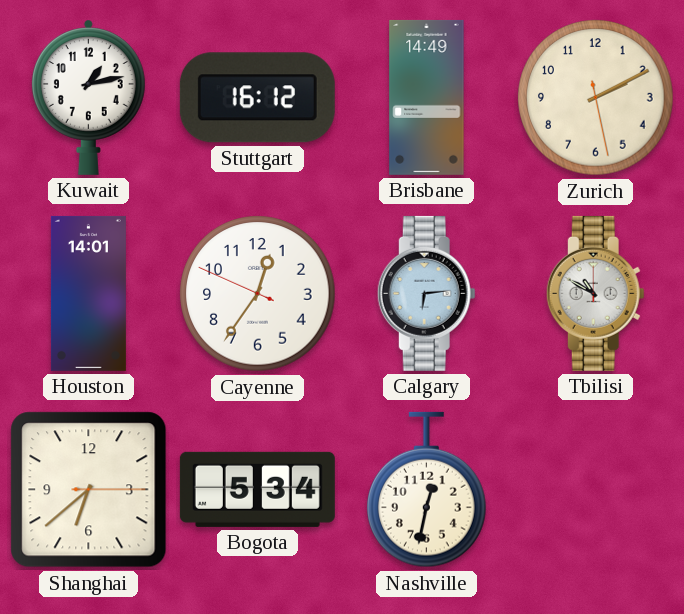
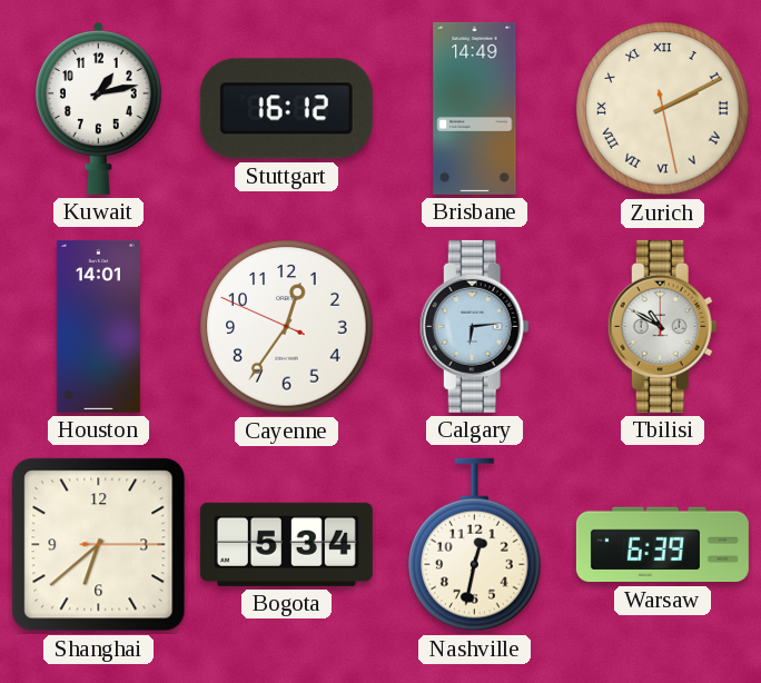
Zurich numerals: Arabic -> Roman (663, 109)
Warsaw: none -> 6:39 (662, 545)
